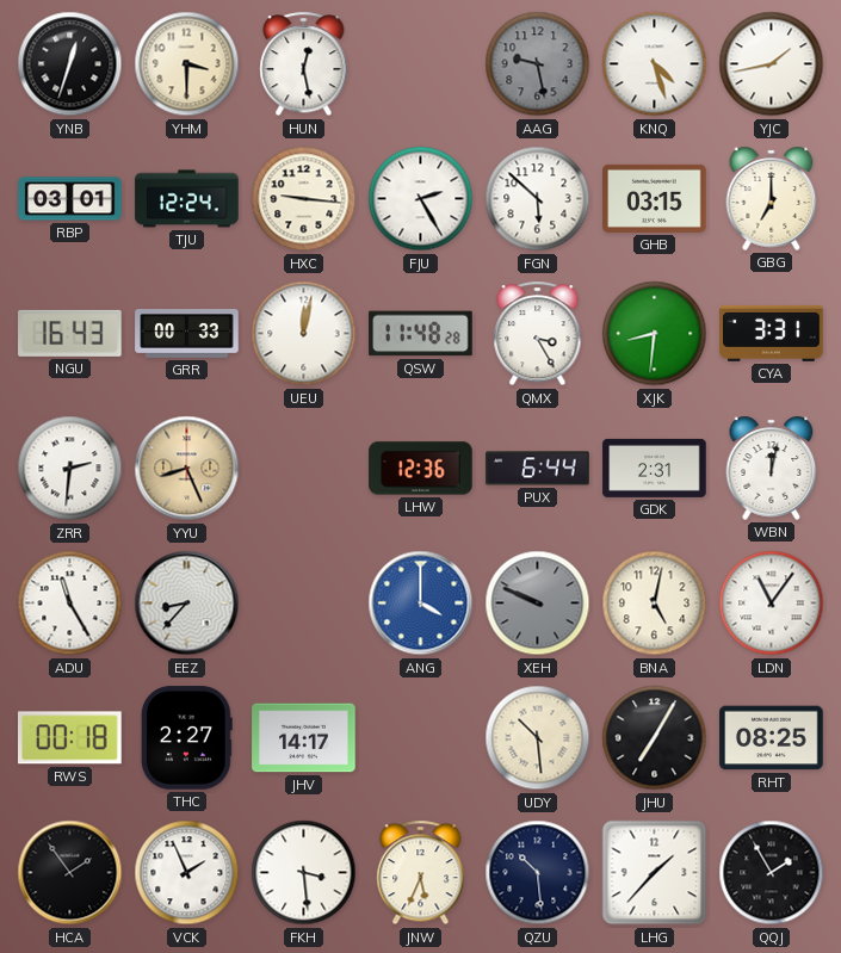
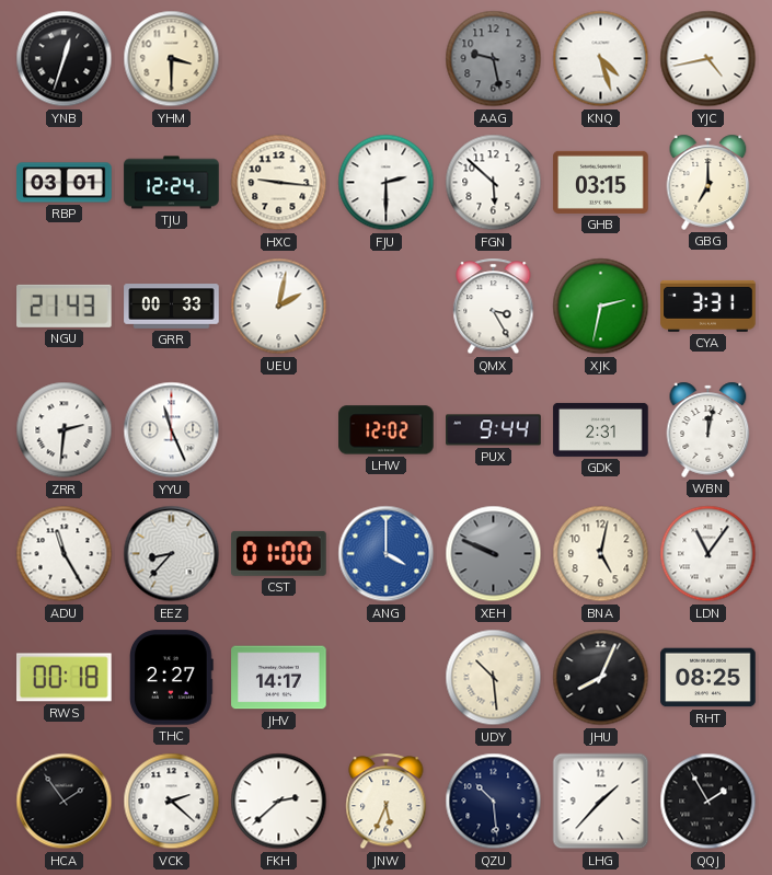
HUN: 12:28 -> none (304, 64)
YJC: 1:43 -> 4:43 (708, 59)
FJU: 2:25 -> 2:30 (387, 183)
NGU: 16:43 -> 21:43 (65, 306)
UEU: 12:02 -> 2:02 (279, 307)
QSW: 11:48 -> none (421, 334)
XJK: 8:31 -> 2:32 (601, 307)
YYU: 8:26 -> 11:26 (172, 430)
YYU dial: champagne -> white (172, 430)
LHW: 12:36 -> 12:02 (387, 430)
PUX: 6:44 -> 9:44 (494, 430)
CST: none -> 01:00 (279, 553)
JHU: 7:05 -> 8:04 (601, 678)
VCK: 1:56 -> 2:22 (172, 802)
FKH: 3:29 -> 2:38 (279, 802)
